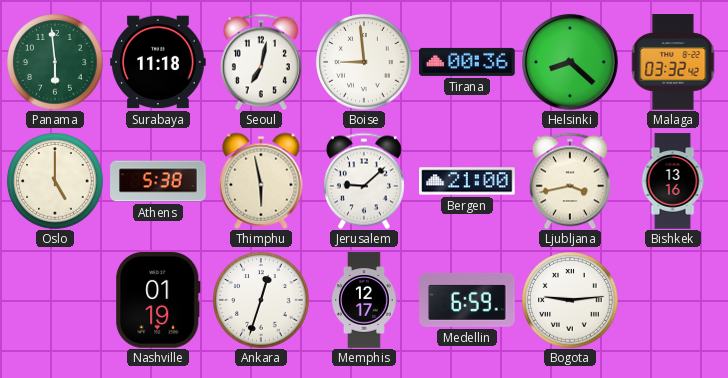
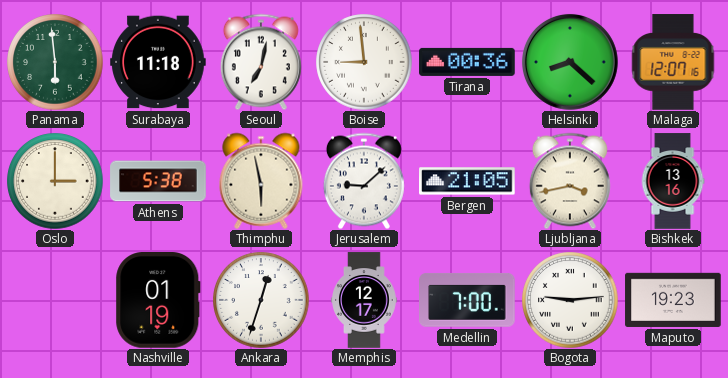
Malaga: 03:32 -> 12:07 (673, 62)
Oslo: 5:00 -> 3:00 (55, 181)
Bergen: 21:00 -> 21:05 (467, 181)
Medellin: 6:59 -> 7:00 (467, 300)
Maputo: none -> 19:23 (673, 300)
